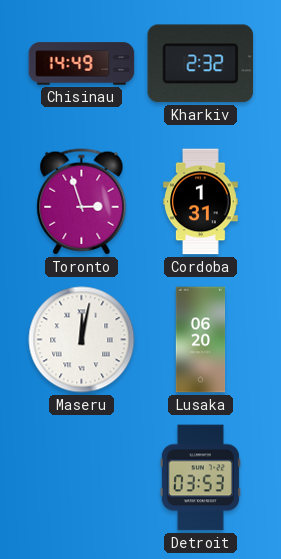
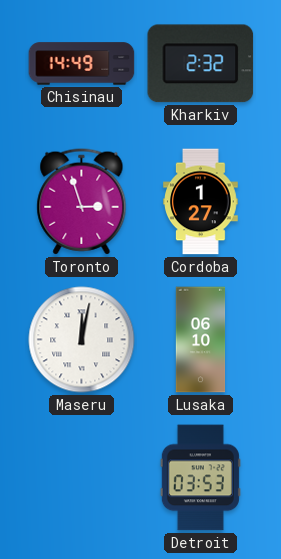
Cordoba: 1:31 -> 1:27 (201, 202)
Lusaka: 06:20 -> 06:10 (201, 340)
